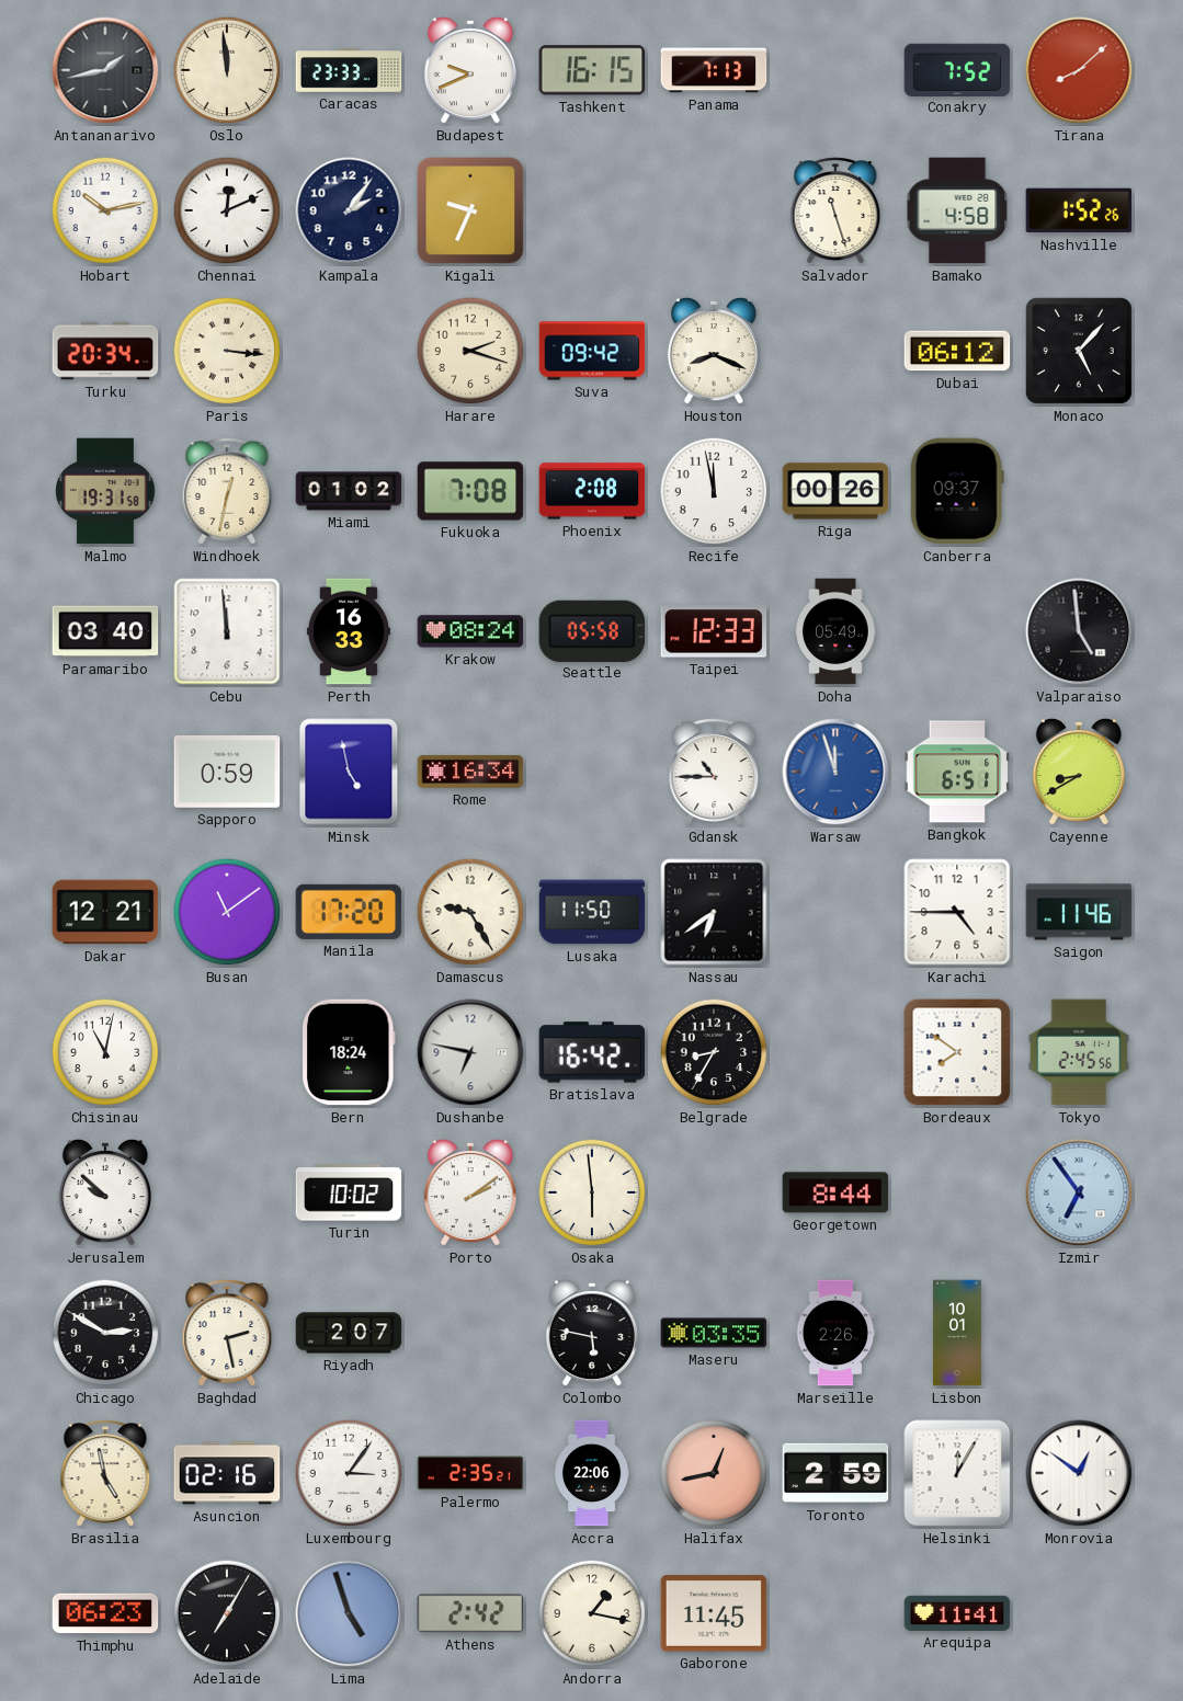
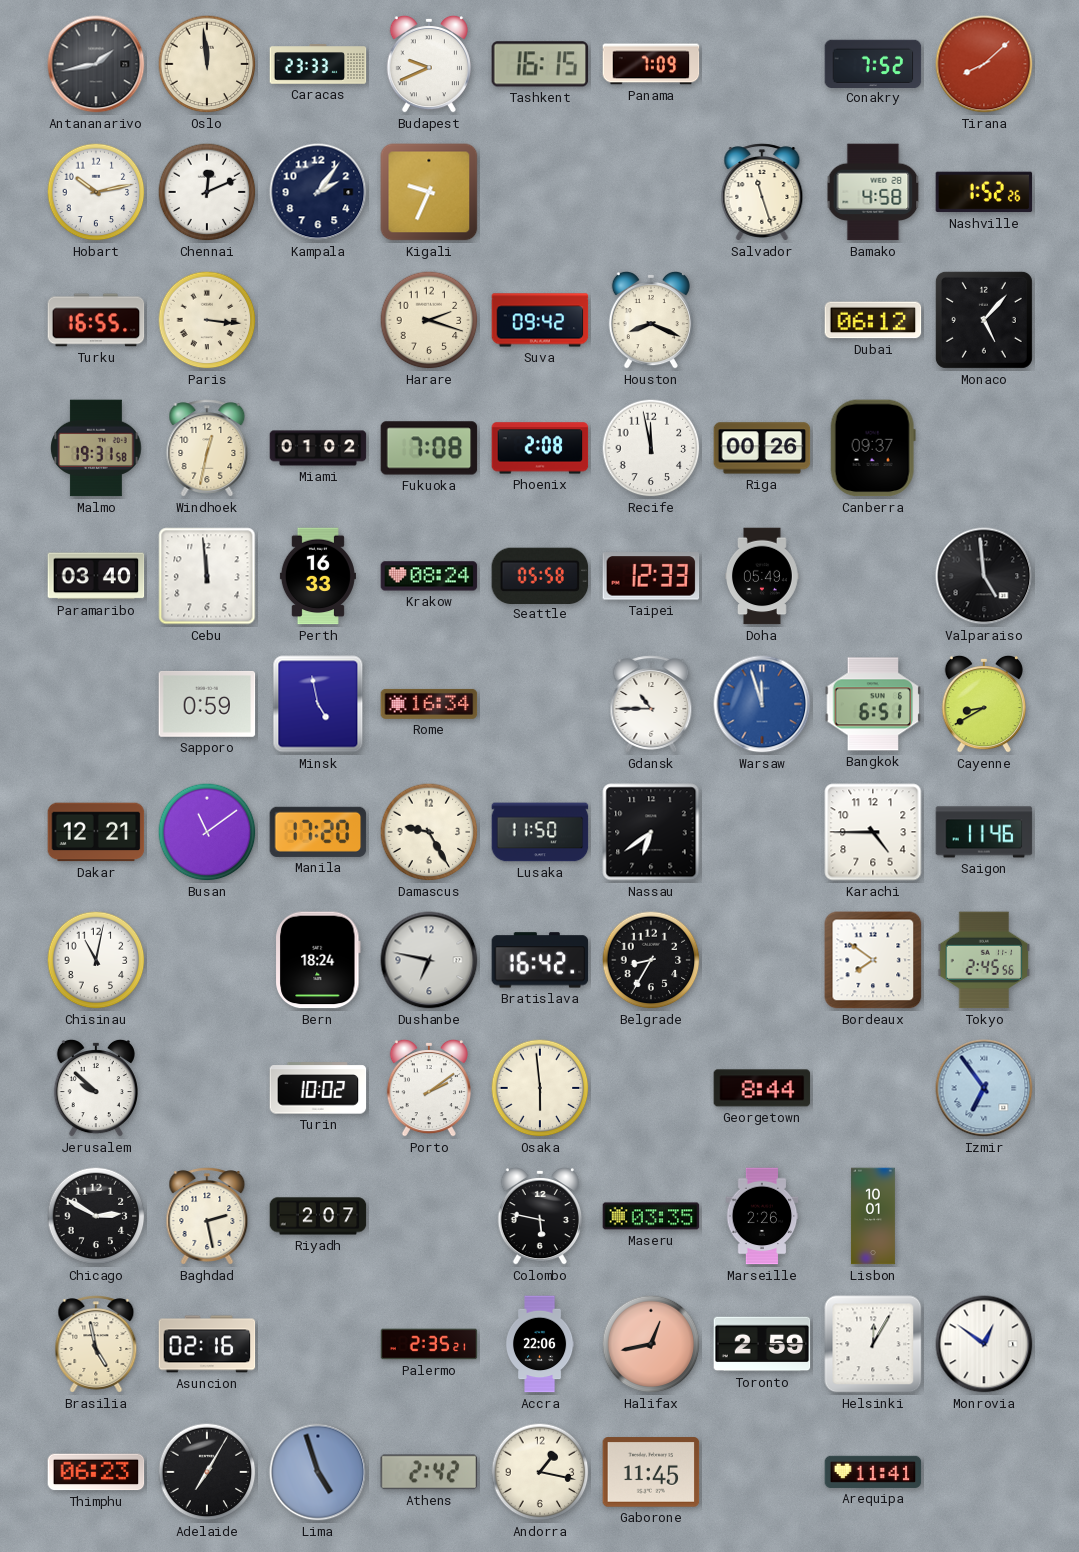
Panama: 7:13 -> 7:09 (651, 64)
Turku: 20:34 -> 16:55 (96, 320)
Luxembourg: 3:06 -> none (349, 1473)
